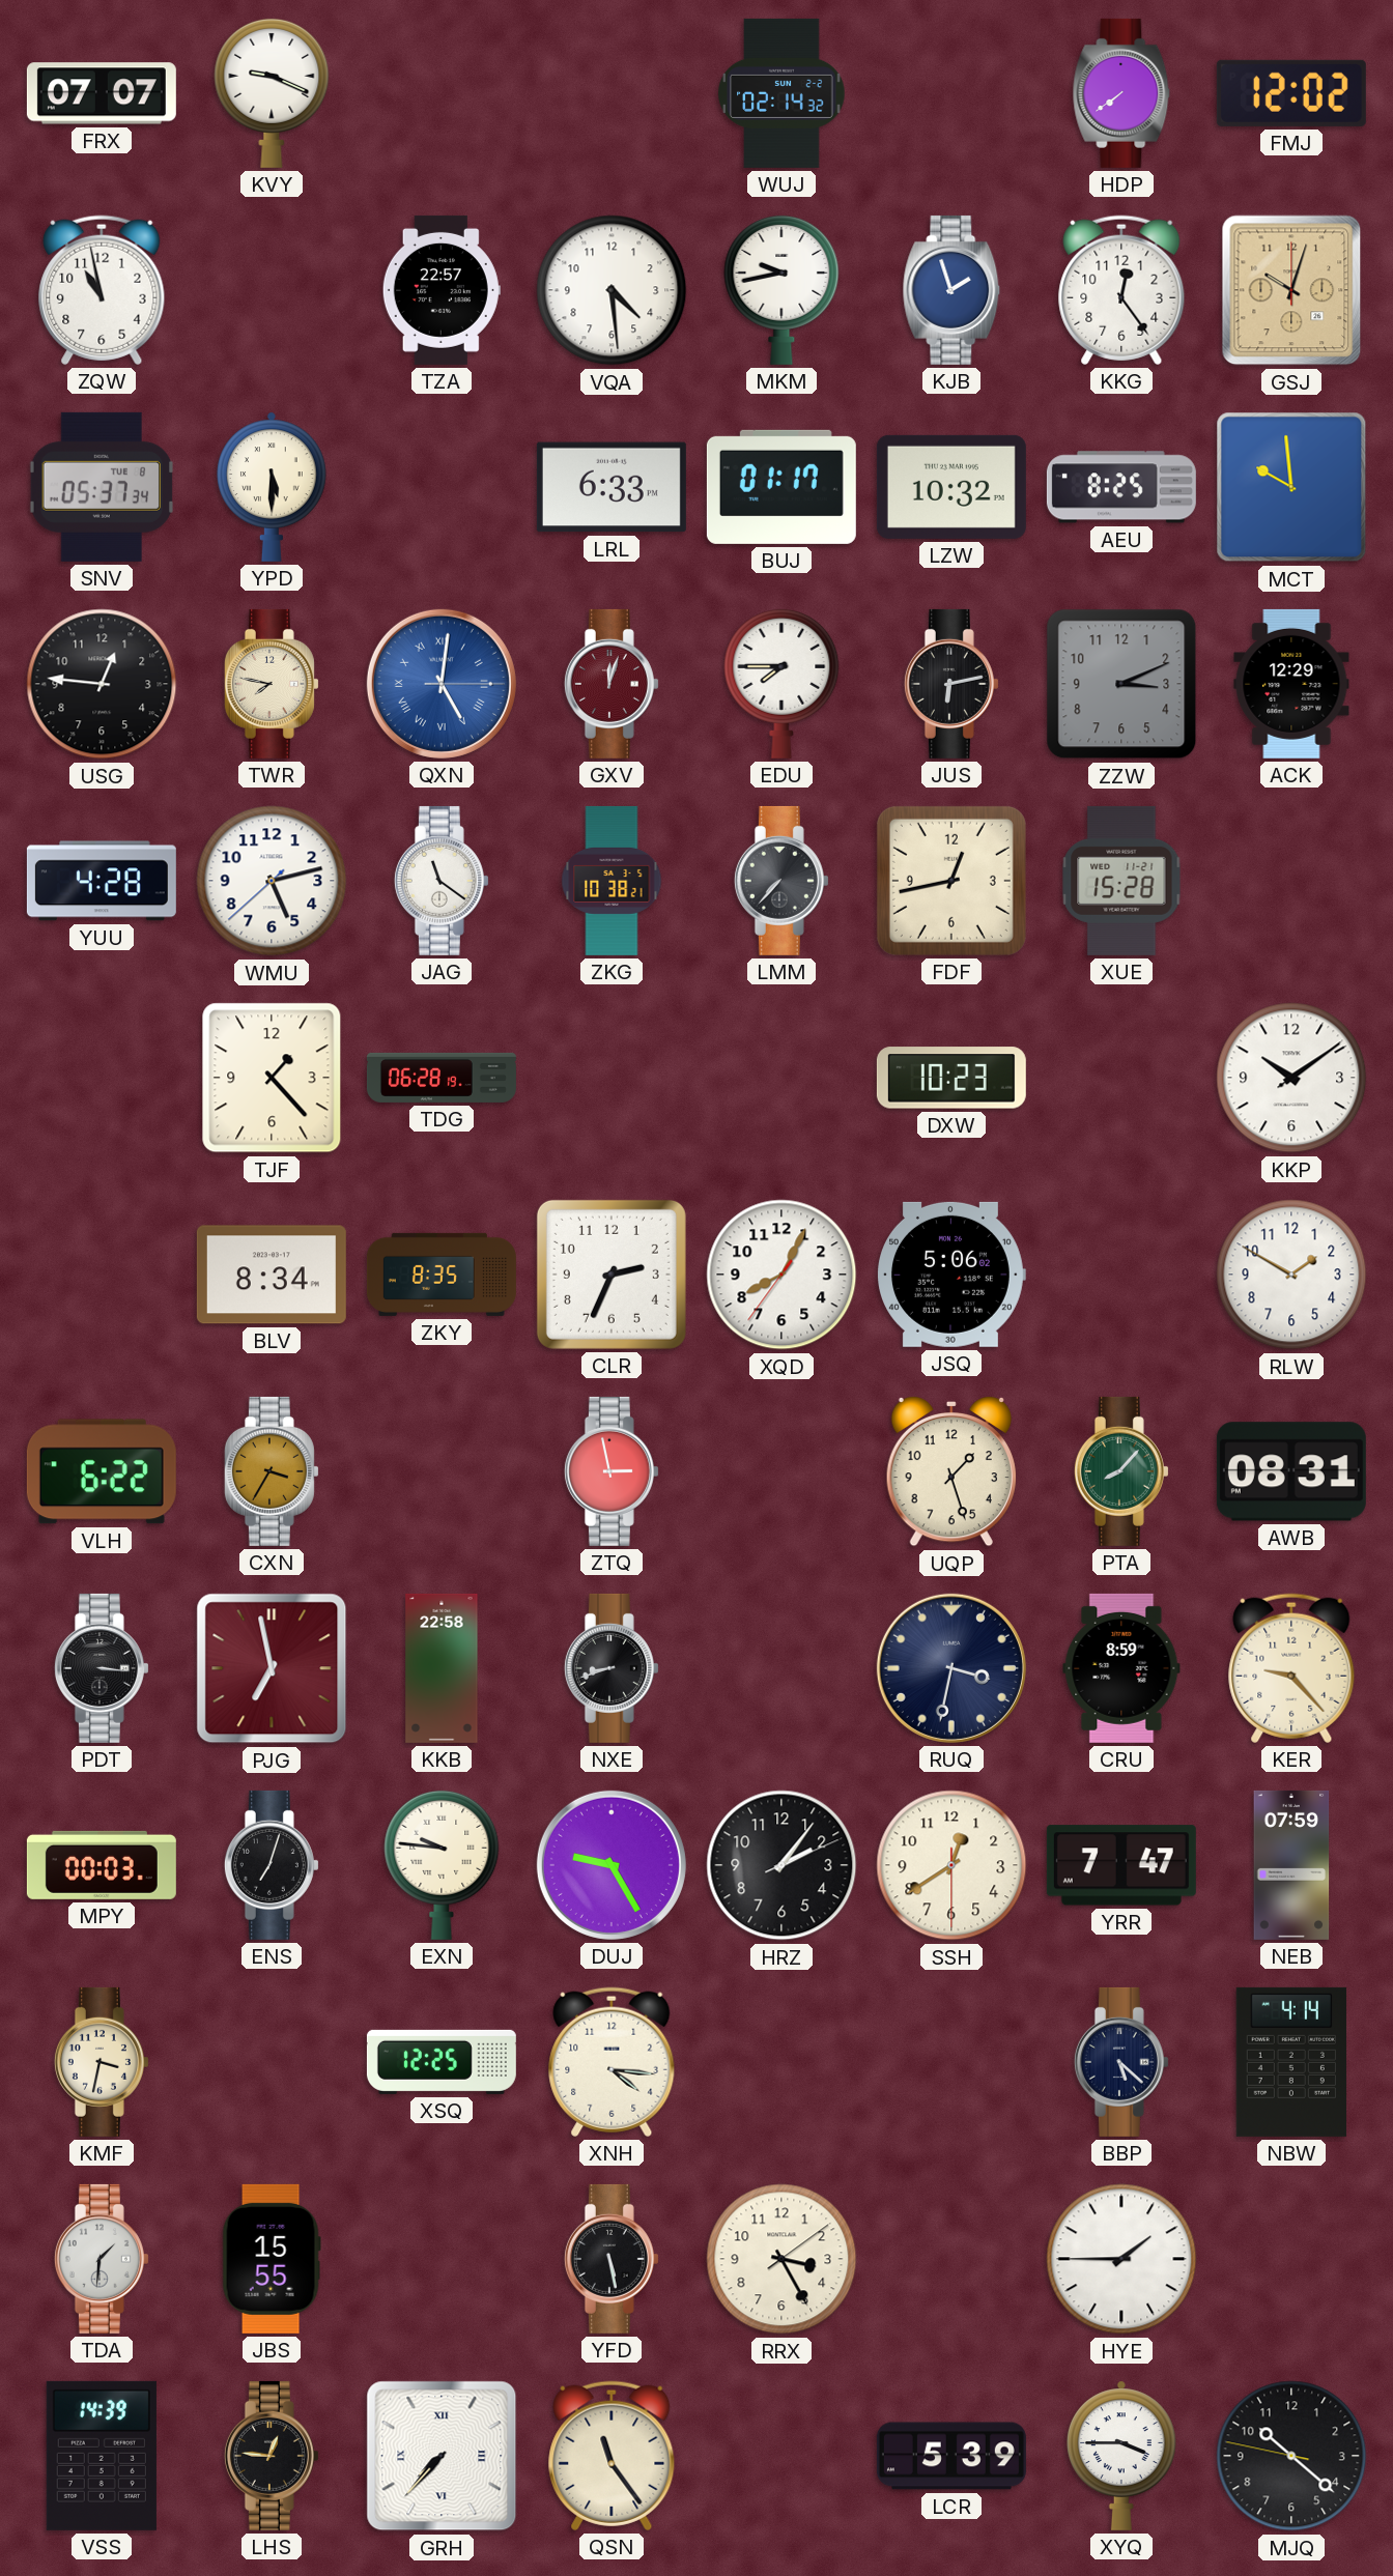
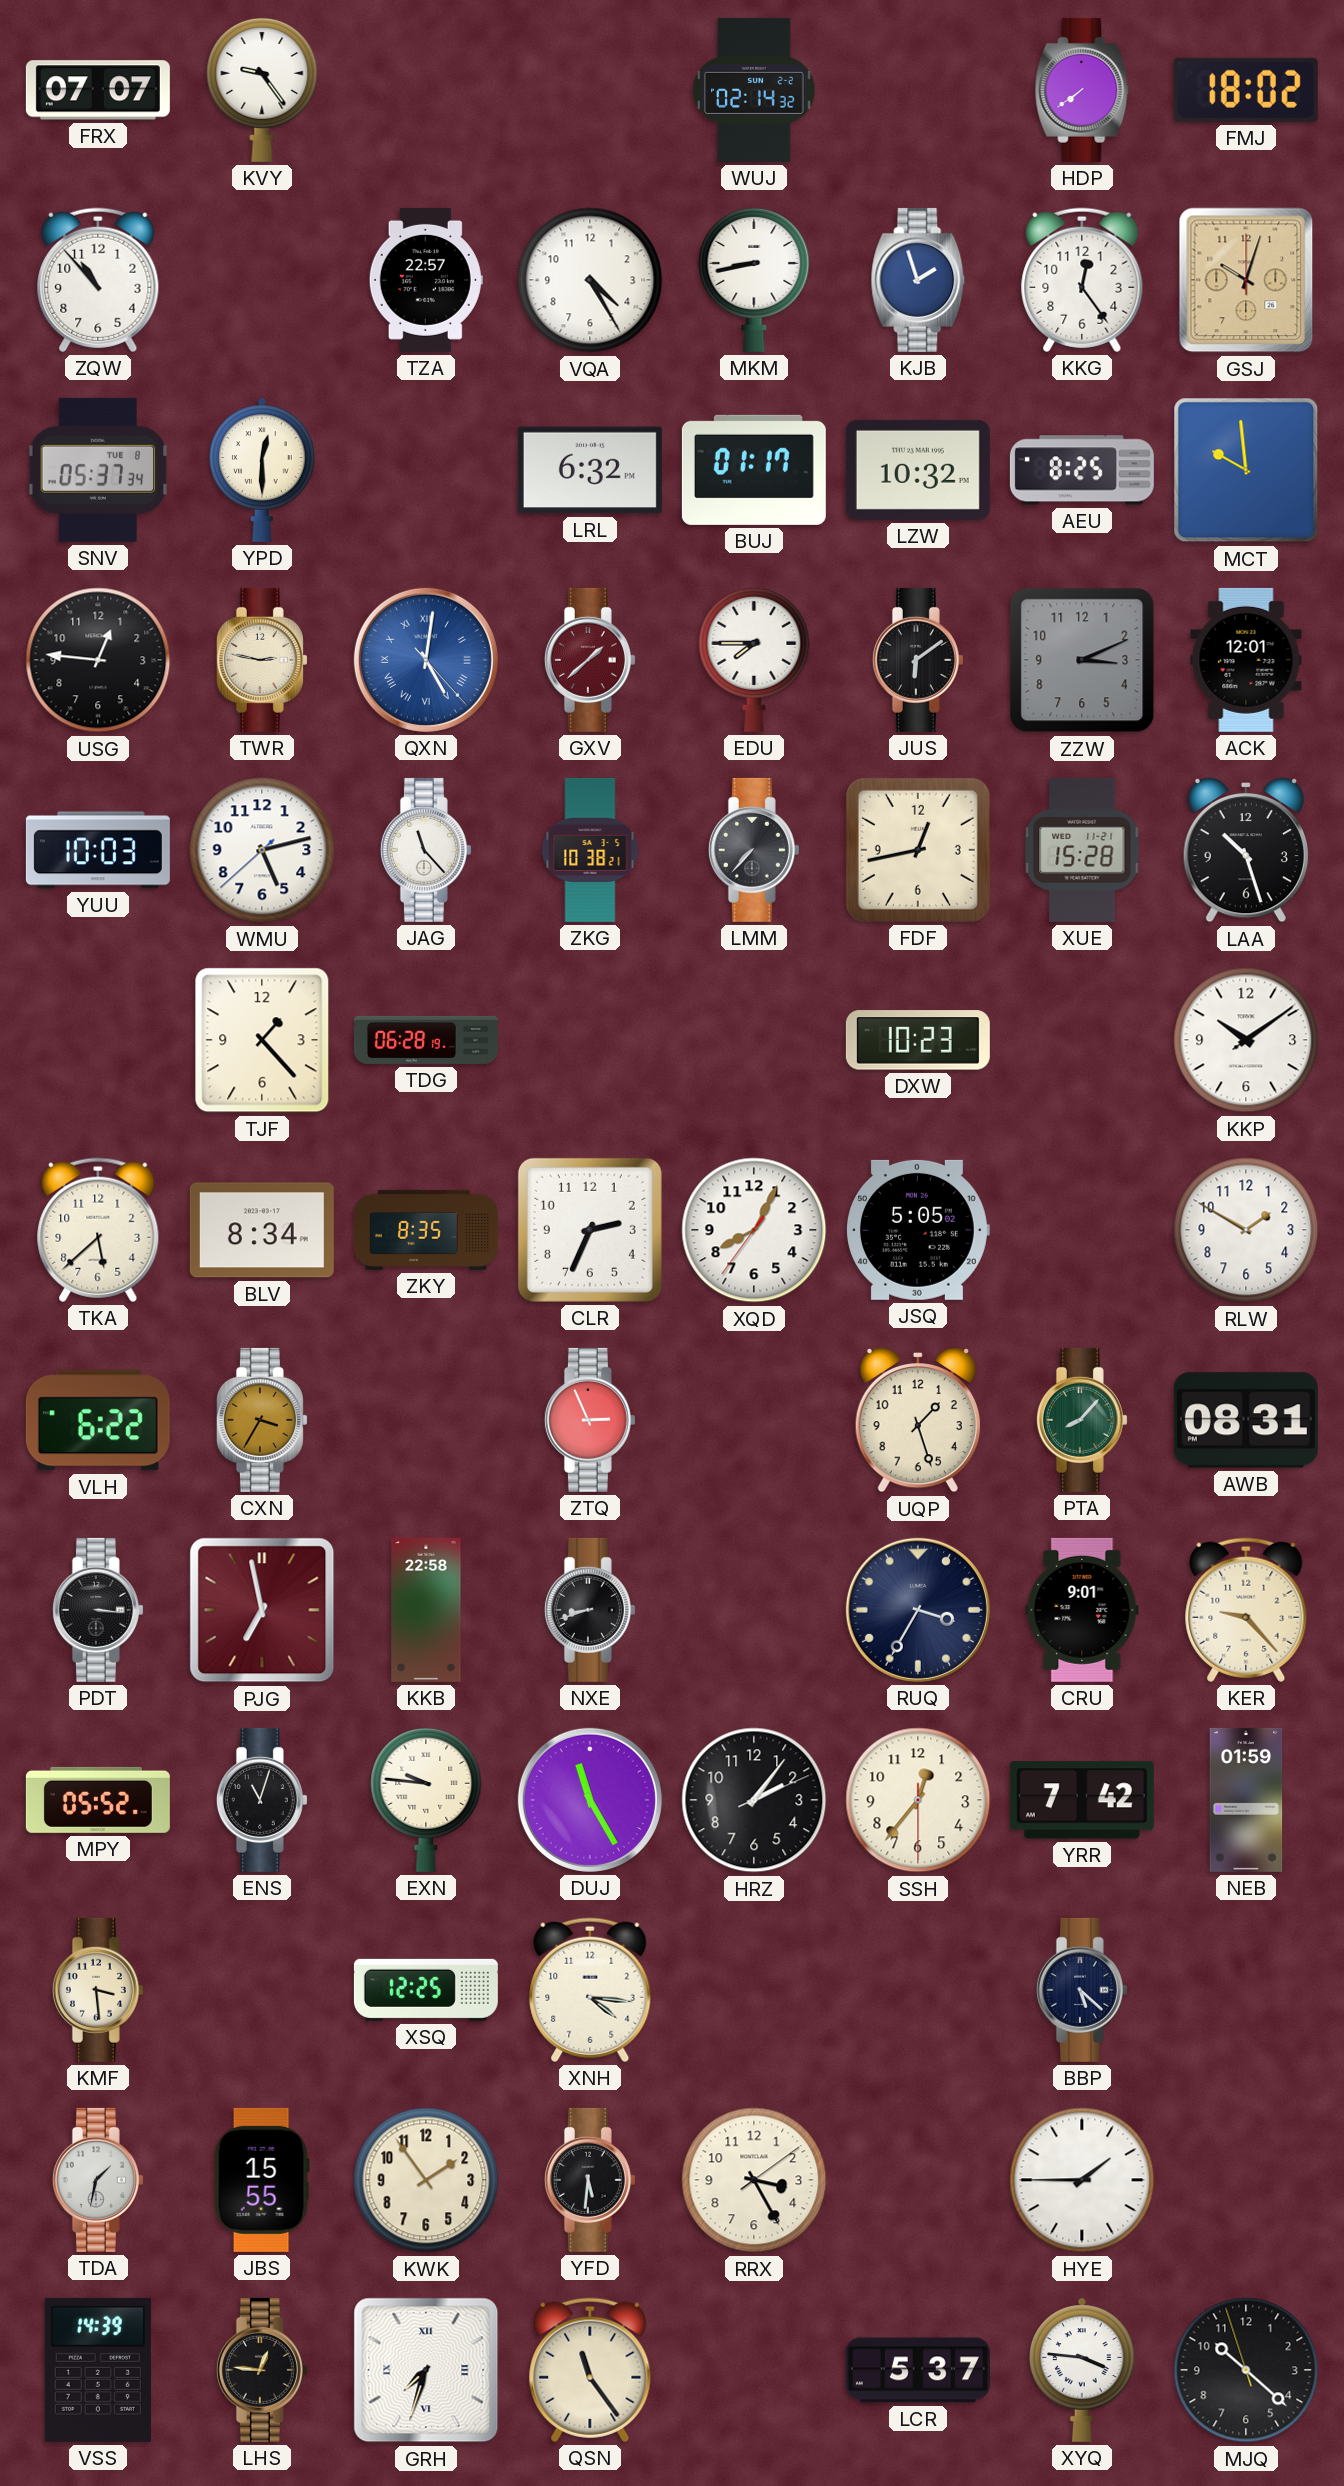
KVY: 9:19 -> 9:24 (262, 89)
FMJ: 12:02 -> 18:02 (1246, 90)
ZQW: 10:58 -> 10:53 (98, 280)
VQA: 4:29 -> 4:25 (590, 280)
MKM: 9:43 -> 8:43 (754, 279)
YPD: 5:30 -> 12:30 (263, 470)
LRL: 6:33 -> 6:32 (590, 470)
TWR: 7:47 -> 2:47 (262, 660)
QXN: 5:01:15 -> 5:01:23 (426, 660)
GXV: 12:03 -> 1:38 (590, 660)
JUS: 6:13 -> 6:09 (918, 660)
ACK: 12:29 -> 12:01 (1246, 660)
YUU: 4:28 -> 10:03 (98, 850)
JAG: 11:21 -> 11:23 (426, 850)
LAA: none -> 10:27 (1246, 850)
TKA: none -> 5:38 (98, 1230)
JSQ: 5:06 -> 5:05 (918, 1230)
ZTQ: 2:58 -> 2:56 (590, 1420)
RUQ: 3:32 -> 3:35 (918, 1610)
CRU: 8:59 -> 9:01 (1082, 1610)
MPY: 00:03 -> 05:52 (98, 1800)
ENS: 7:03 -> 11:03 (262, 1800)
DUJ: 9:25 -> 11:25 (590, 1800)
SSH: 12:39 -> 12:36 (918, 1800)
YRR: 7:47 -> 7:42 (1082, 1800)
NEB: 07:59 -> 01:59 (1246, 1800)
KMF: 3:32 -> 3:29 (98, 1990)
NBW: 4:14 -> none (1291, 2062)
TDA: 1:31 -> 1:32 (98, 2180)
KWK: none -> 1:54 (426, 2180)
YFD: 5:28 -> 5:31 (590, 2180)
GRH: 7:37 -> 7:33 (426, 2370)
LCR: 5:39 -> 5:37 (918, 2370)
XYQ: 3:45 -> 3:46 (1083, 2370)
MJQ: 10:21:47 -> 10:21:57 (1246, 2370)
